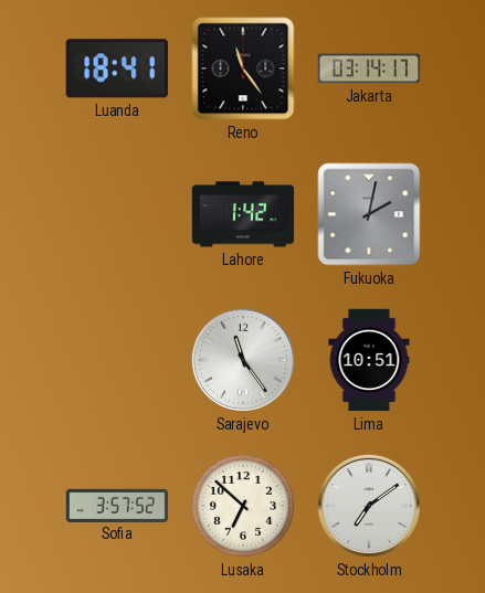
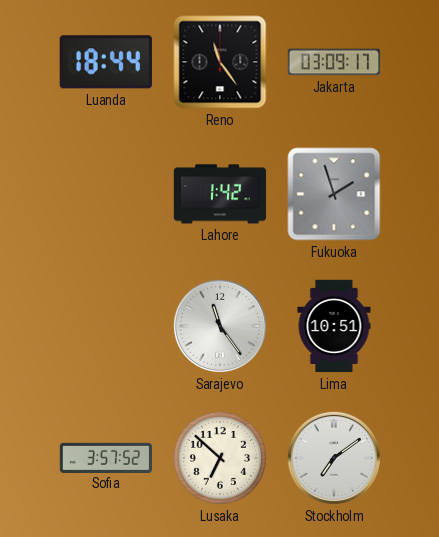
Luanda: 18:41 -> 18:44 (106, 62)
Jakarta: 03:14 -> 03:09 (334, 62)
Fukuoka: 2:02 -> 1:57 (334, 194)
